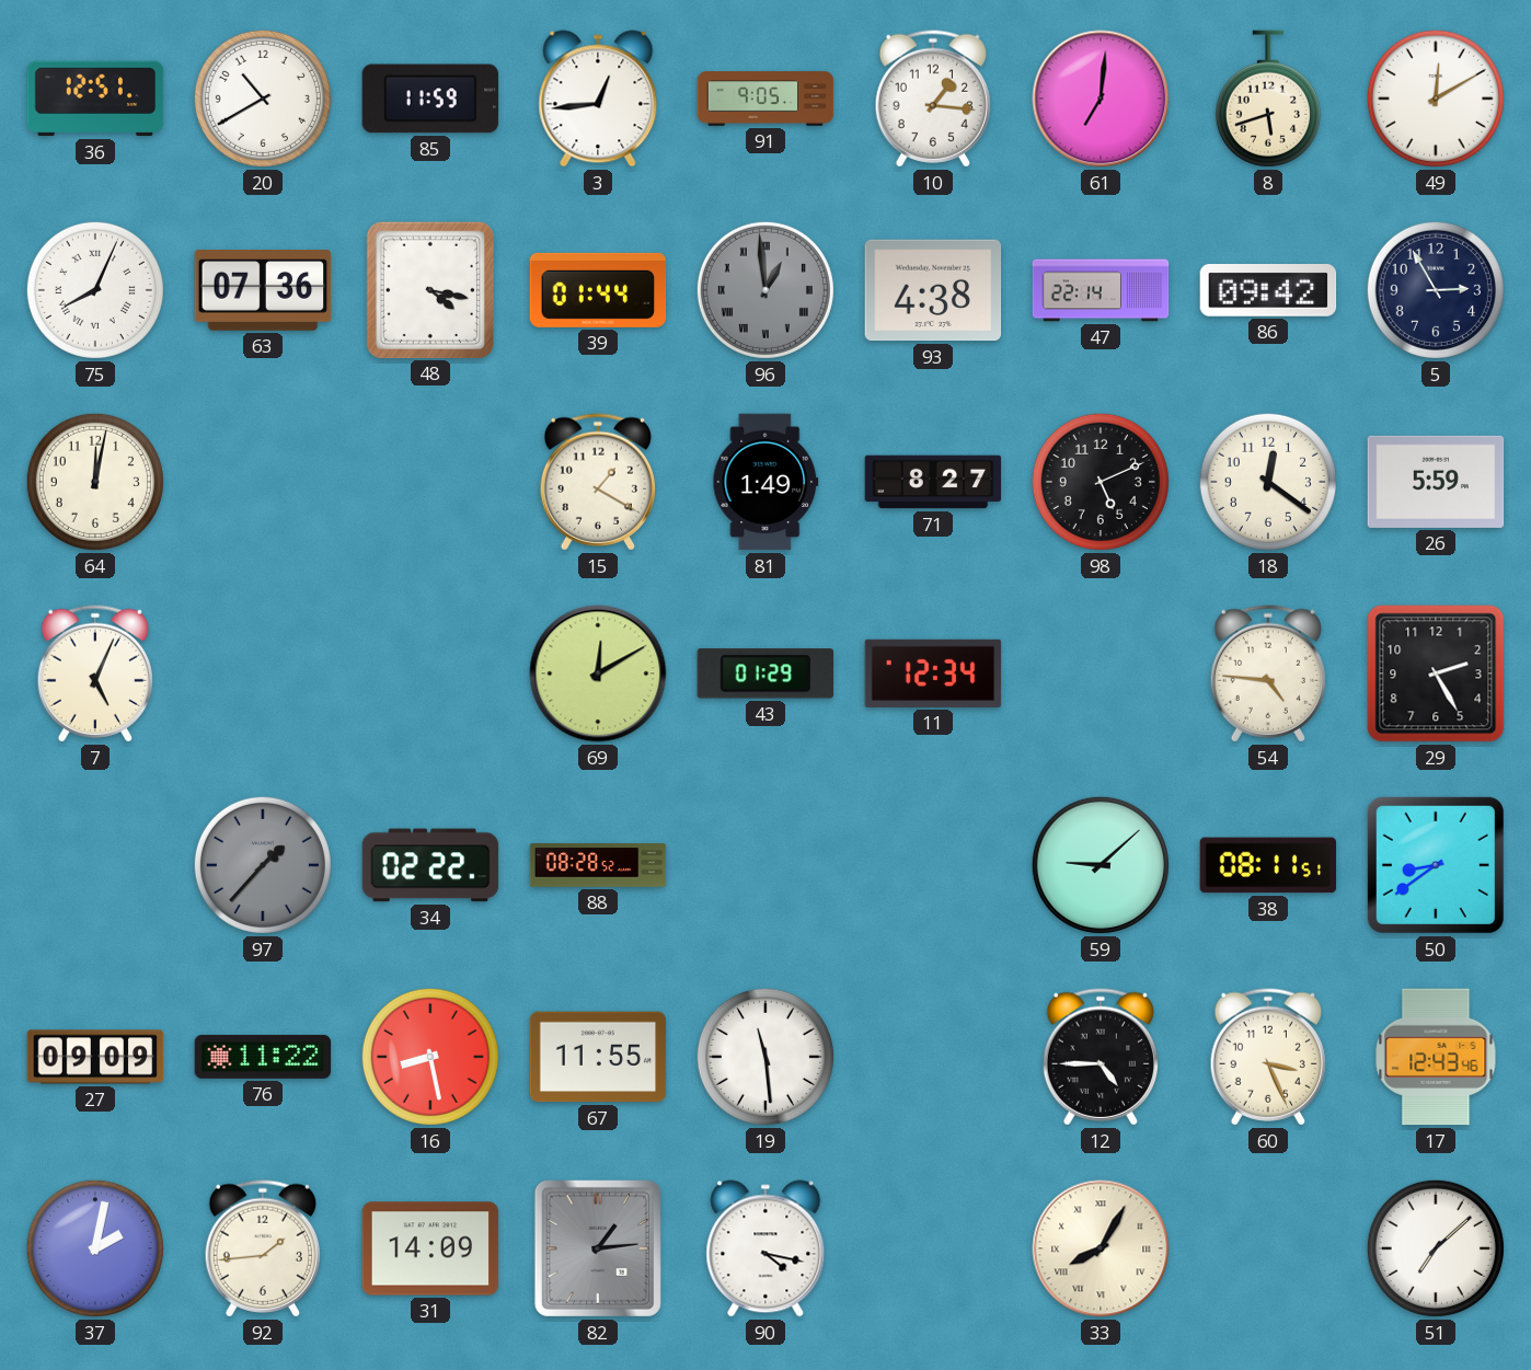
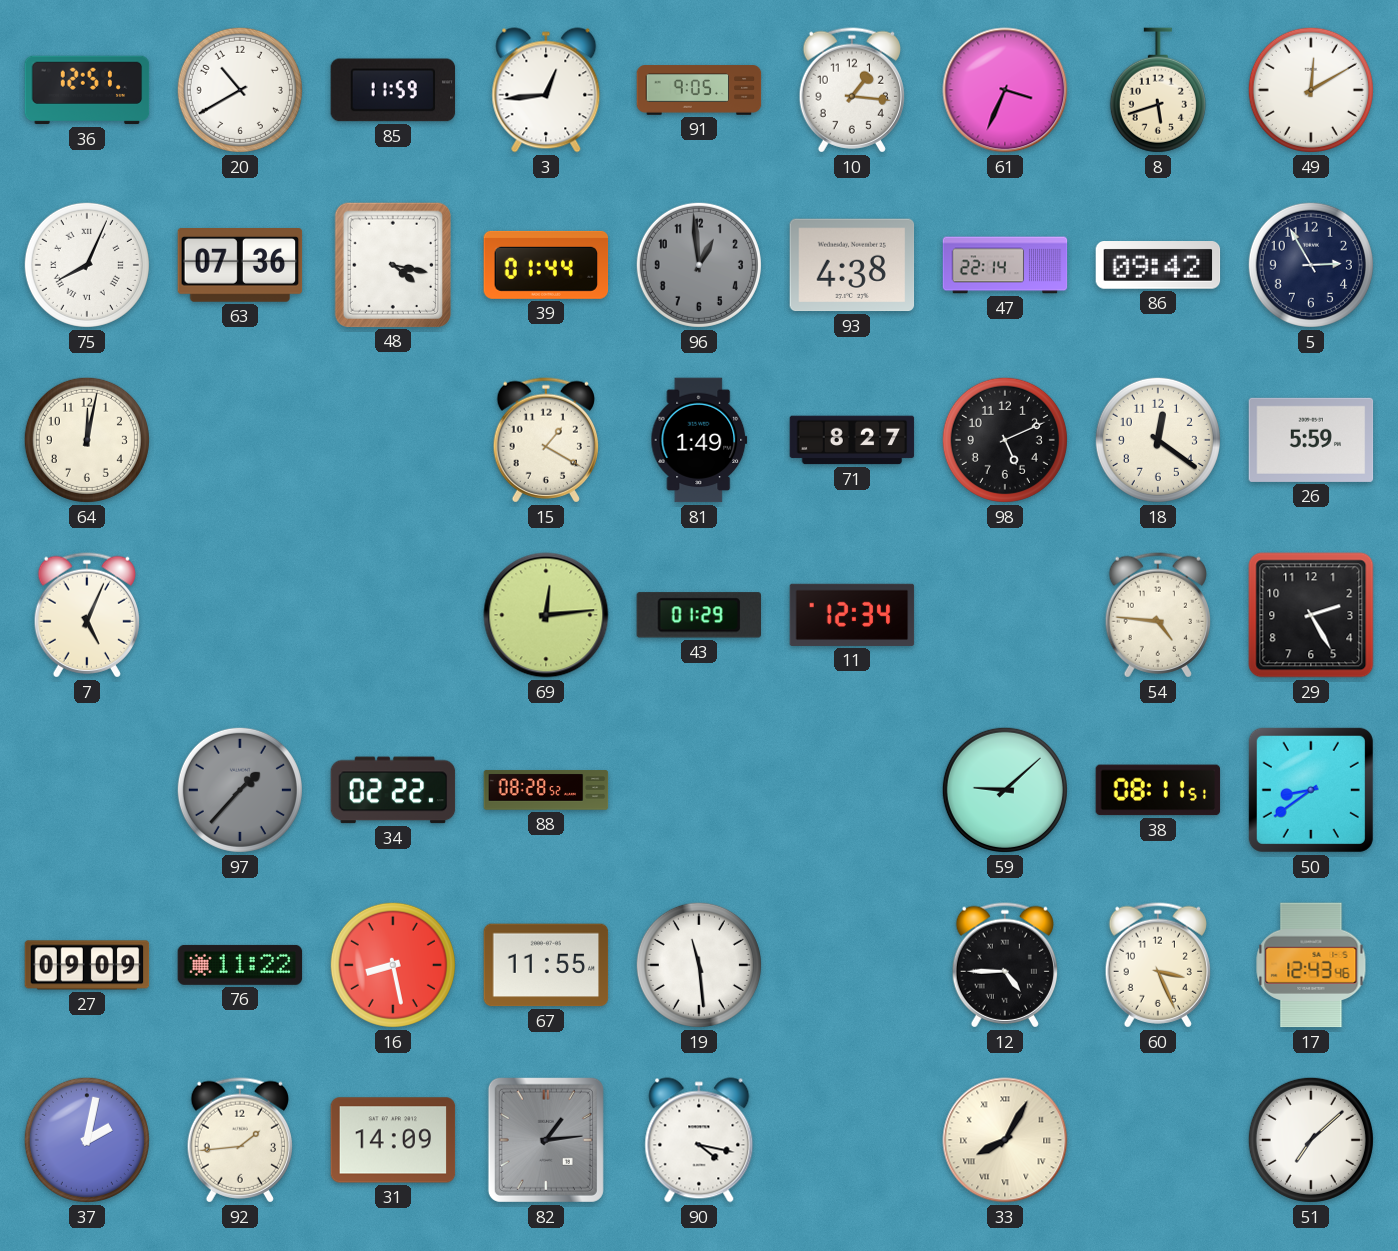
61: 7:01 -> 3:34 (1005, 90)
96 numerals: Roman -> Arabic (699, 265)
69: 12:10 -> 12:14 (546, 615)
